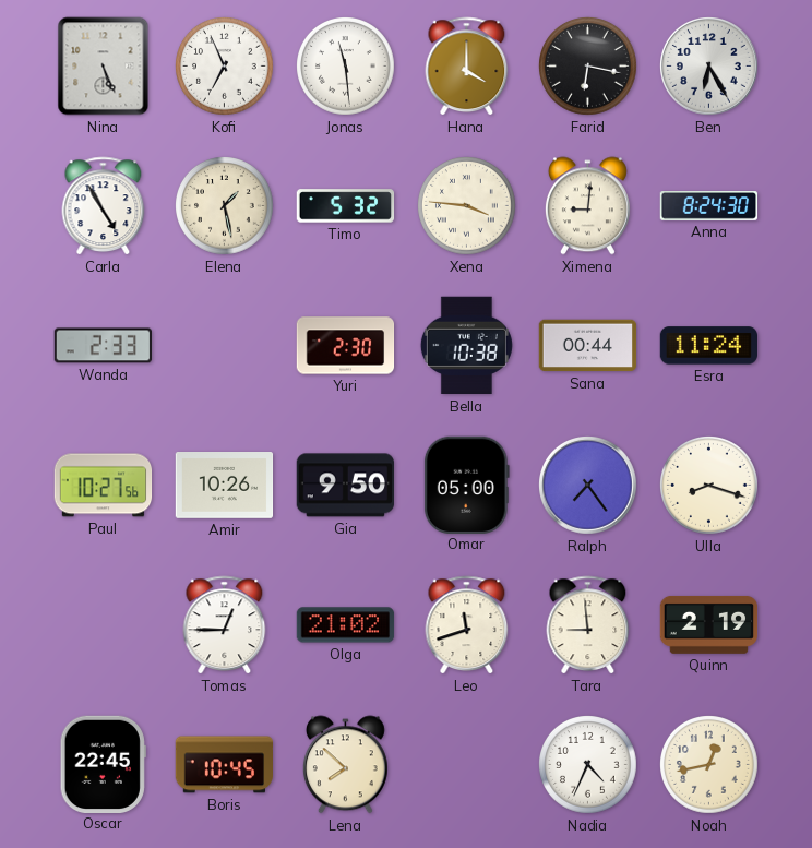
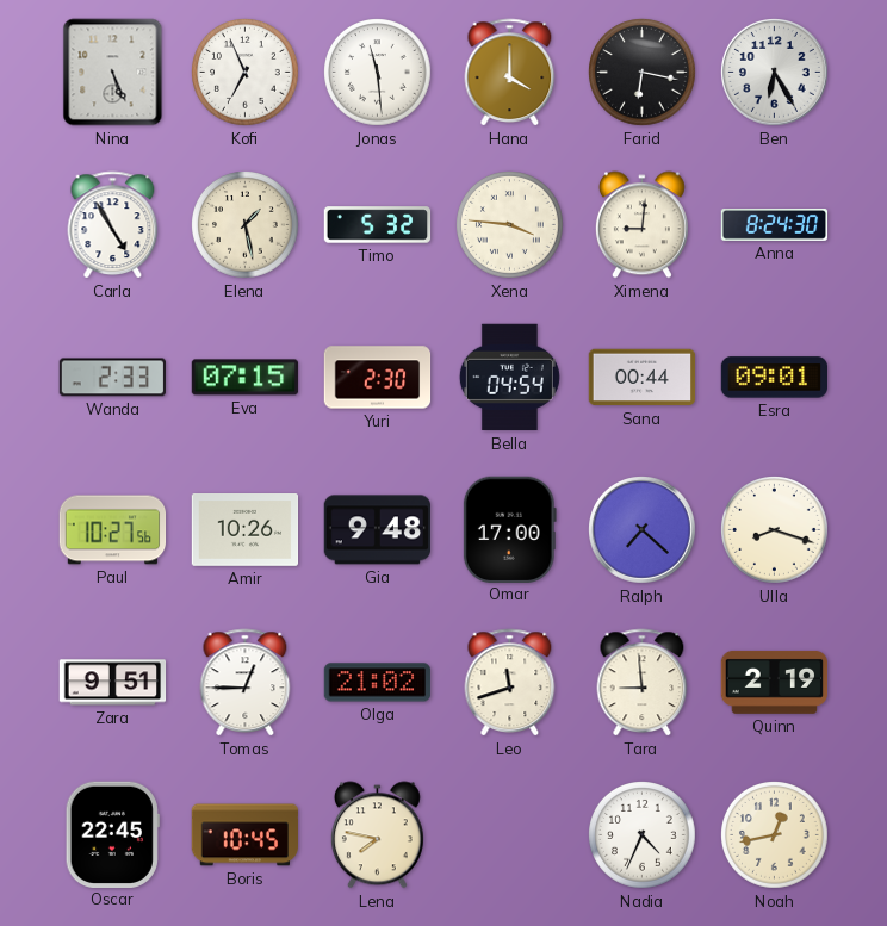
Eva: none -> 07:15 (246, 378)
Bella: 10:38 -> 04:54 (509, 378)
Esra: 11:24 -> 09:01 (775, 378)
Gia: 9:50 -> 9:48 (377, 530)
Omar: 05:00 -> 17:00 (509, 529)
Ralph: 7:24 -> 7:22 (643, 530)
Zara: none -> 9:51 (113, 683)
Lena: 7:52 -> 7:47 (377, 835)
